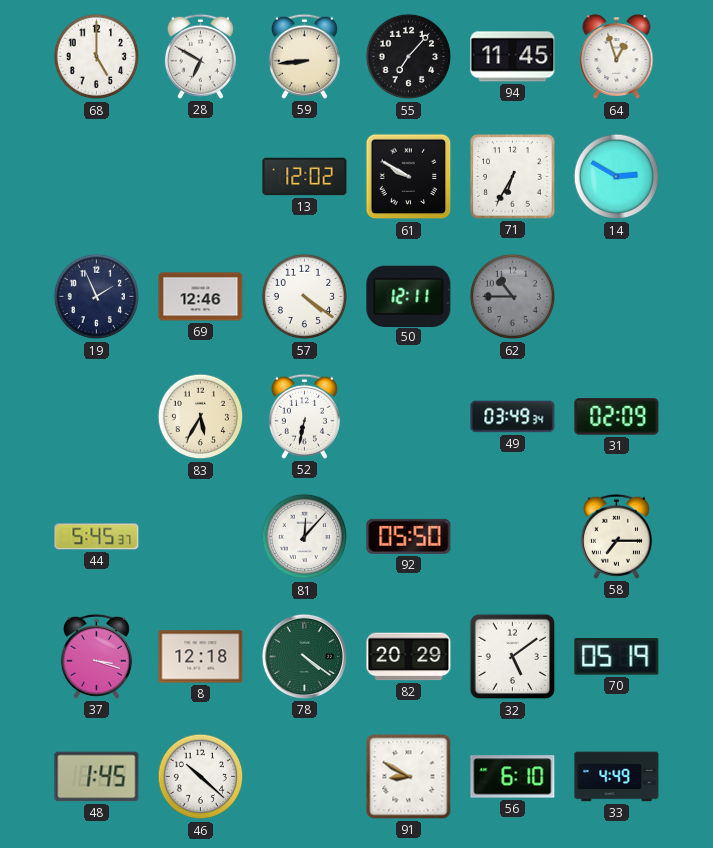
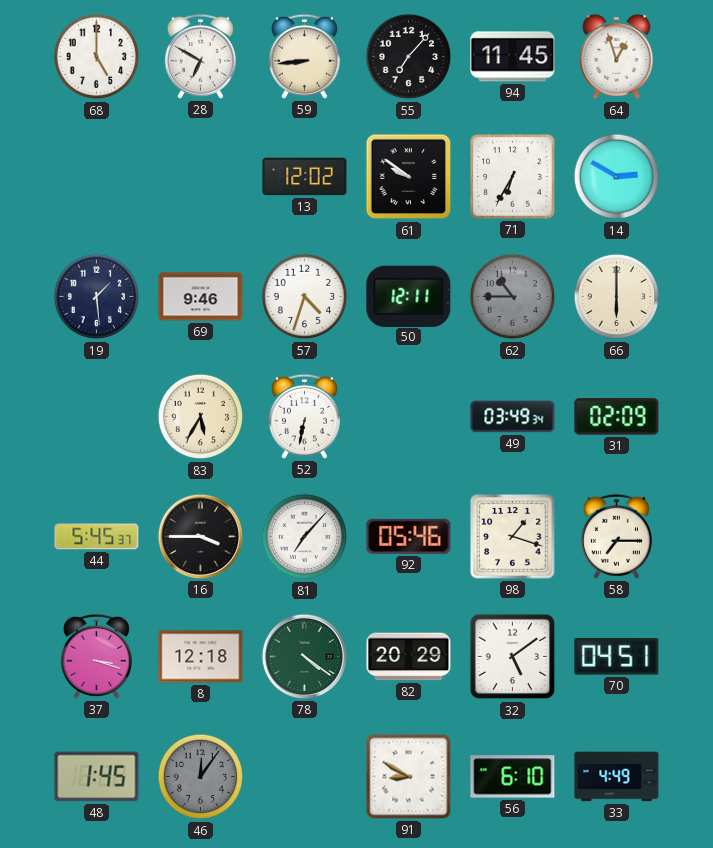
61: 9:50 -> 9:51 (409, 177)
19: 1:56 -> 1:29 (97, 297)
69: 12:46 -> 9:46 (201, 297)
57: 4:21 -> 4:33 (305, 297)
66: none -> 6:00 (617, 297)
16: none -> 3:45 (200, 536)
81: 12:07 -> 7:07 (305, 537)
92: 05:50 -> 05:46 (409, 536)
98: none -> 1:18 (513, 537)
70: 05:19 -> 04:51 (617, 657)
46: 10:22 -> 12:06 (201, 777)
46 dial: white -> grey (201, 777)
